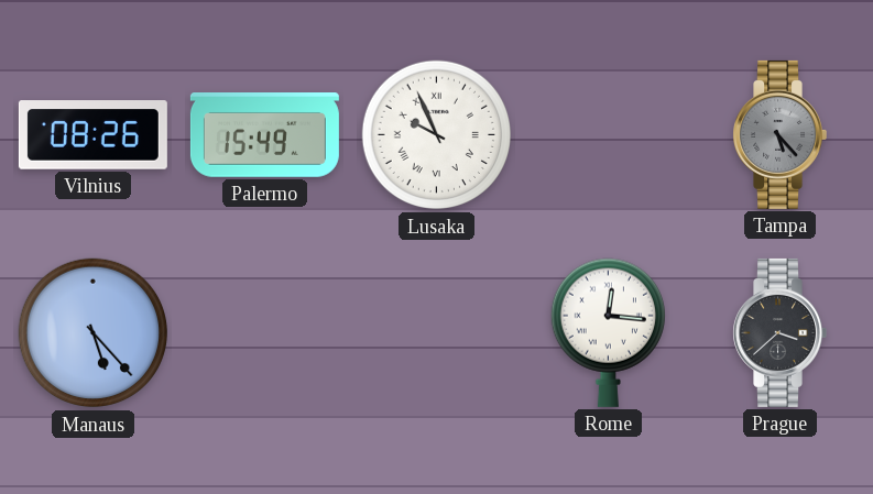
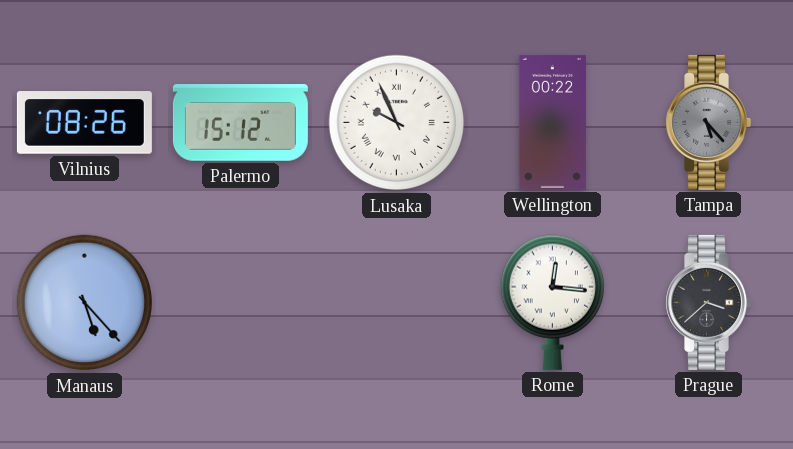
Palermo: 15:49 -> 15:12 (240, 123)
Wellington: none -> 00:22 (552, 122)
